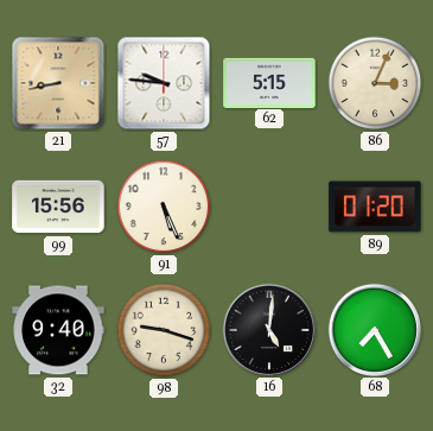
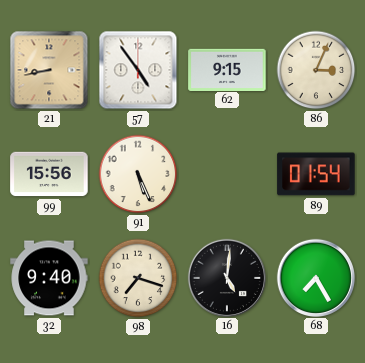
57: 9:46 -> 4:54 (138, 70)
62: 5:15 -> 9:15 (227, 69)
89: 01:20 -> 01:54 (316, 174)
98: 9:18 -> 7:18 (138, 278)
